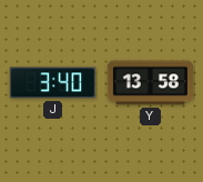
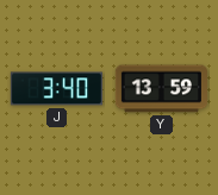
Y: 13:58 -> 13:59 (161, 89)
